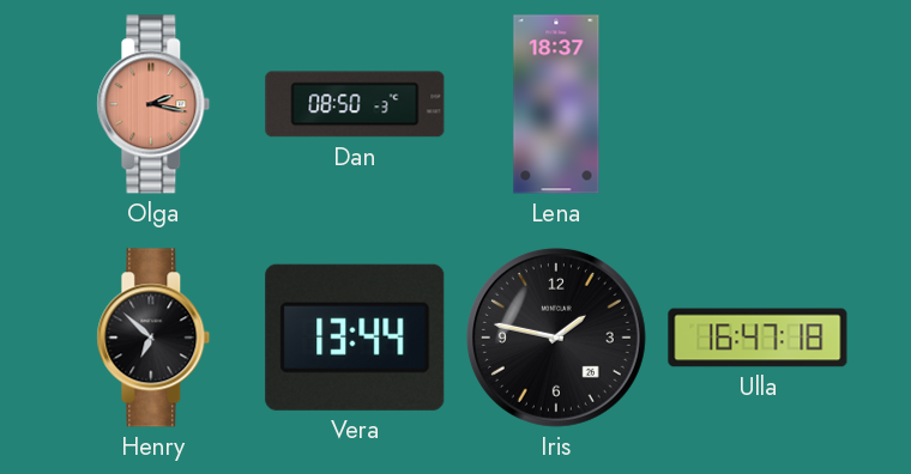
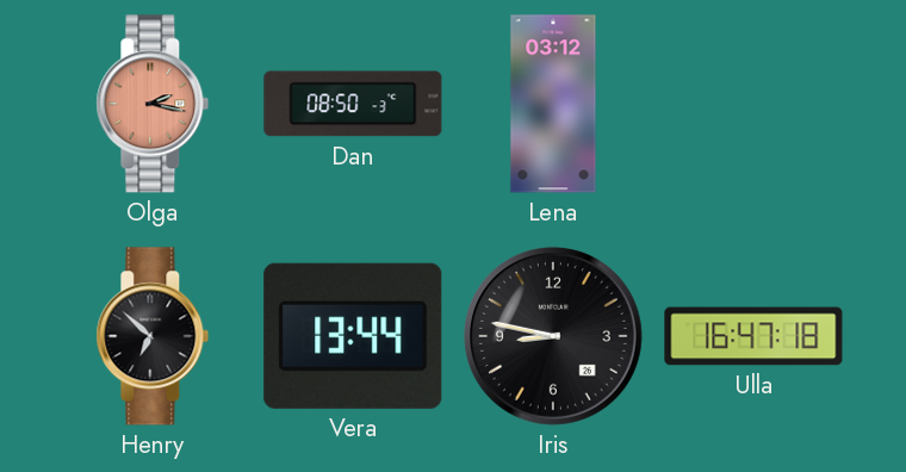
Lena: 18:37 -> 03:12 (553, 104)
Iris: 1:47 -> 8:47 (553, 336)
